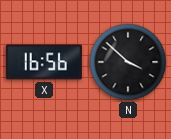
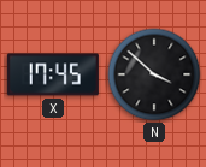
X: 16:56 -> 17:45 (53, 74)
